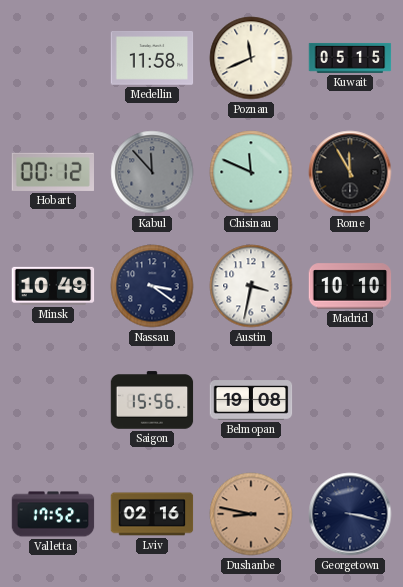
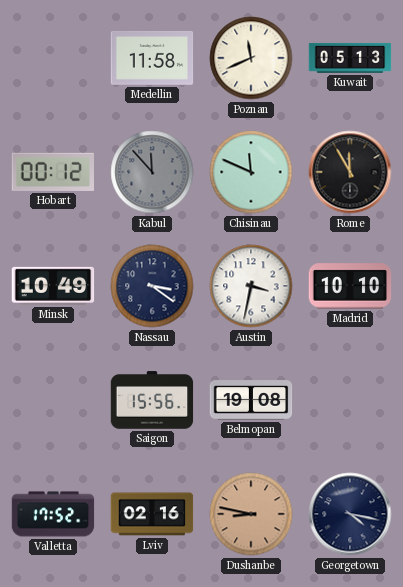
Kuwait: 05:15 -> 05:13 (350, 58)
Georgetown: 3:17 -> 4:17 (350, 514)
